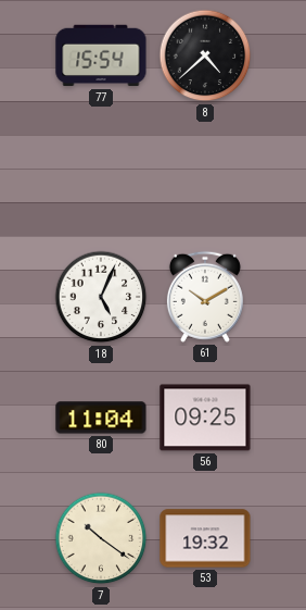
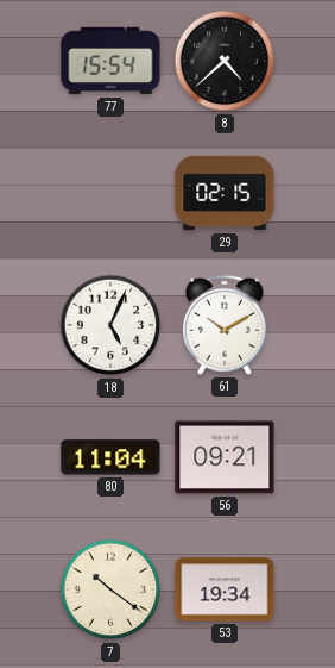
29: none -> 02:15 (225, 193)
56: 09:25 -> 09:21 (225, 457)
53: 19:32 -> 19:34 (225, 589)
